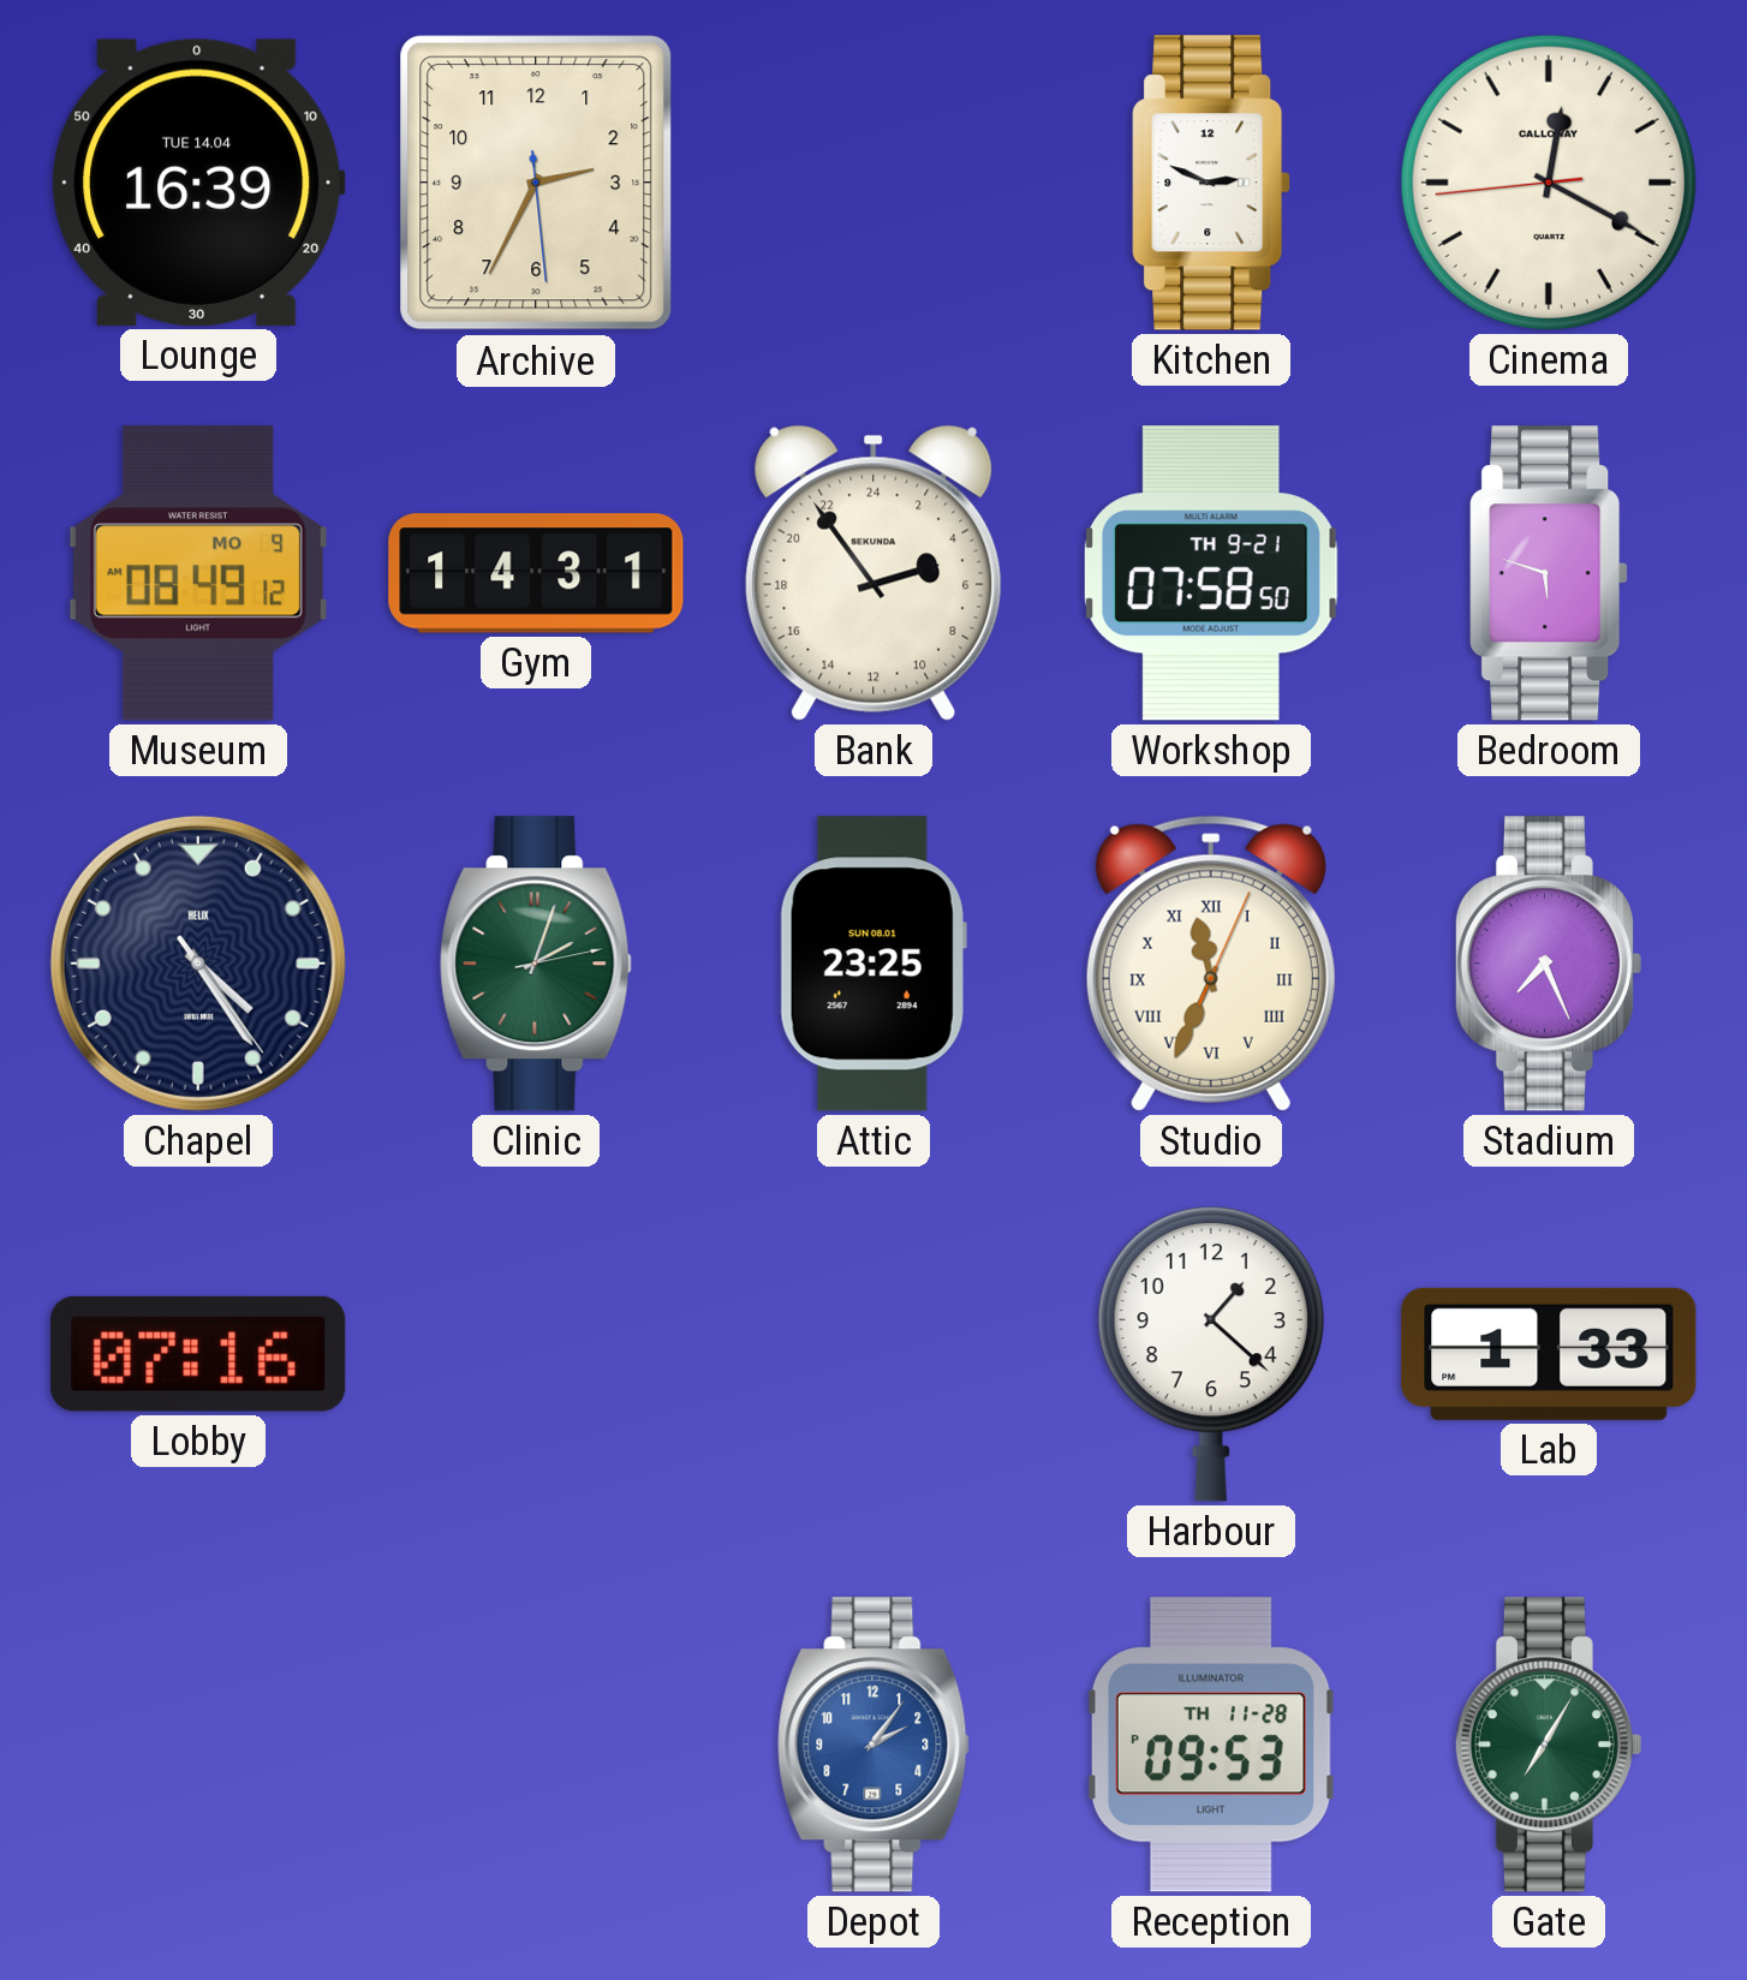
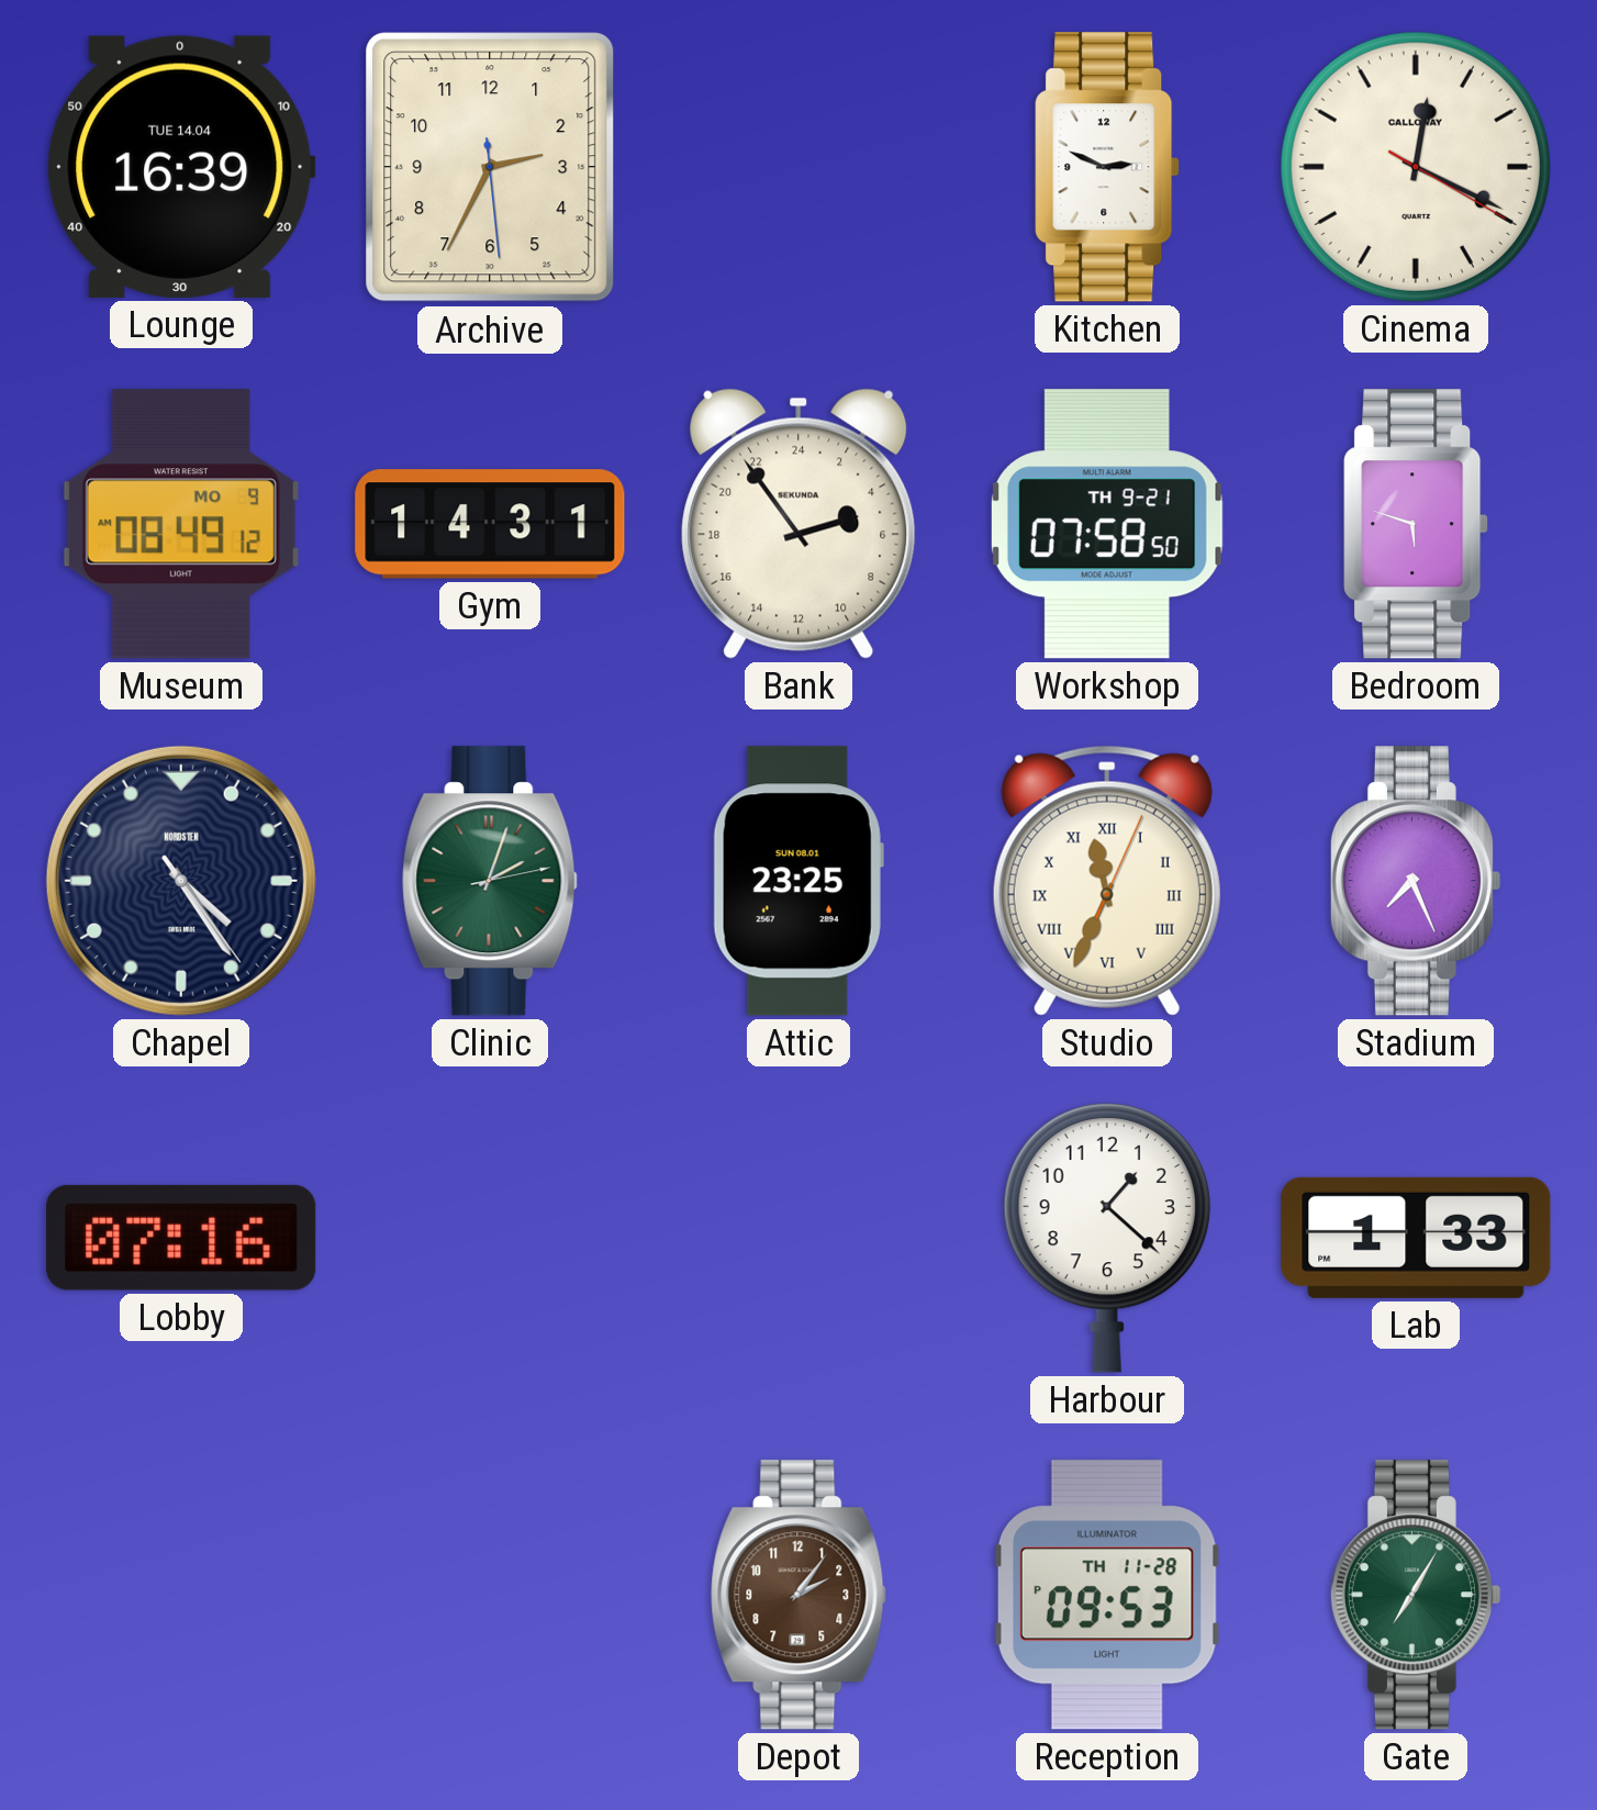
Cinema: 12:19:44 -> 12:19:20 (1416, 167)
Chapel brand: HELIX -> NORDSTEN (181, 881)
Depot dial: blue -> brown (798, 1595)
